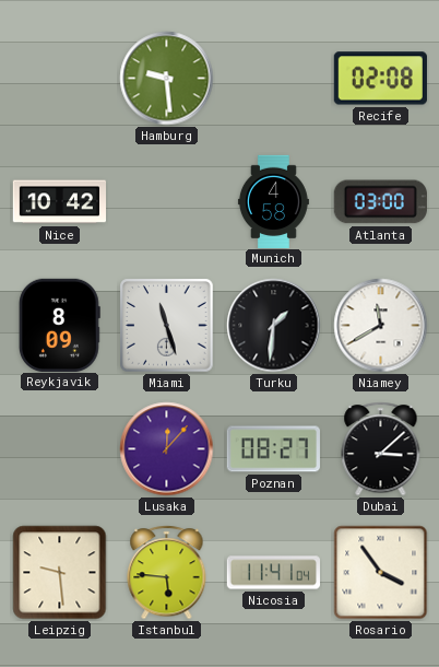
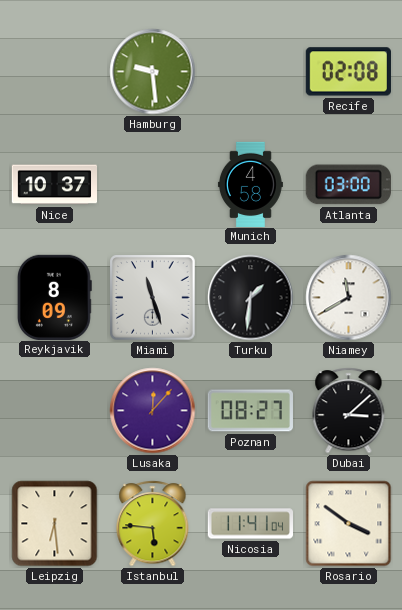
Nice: 10:42 -> 10:37 (54, 185)
Leipzig: 9:29 -> 6:29 (55, 524)
Rosario: 3:54 -> 3:51 (349, 524)
